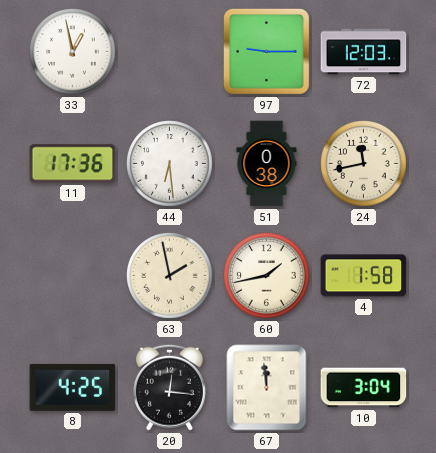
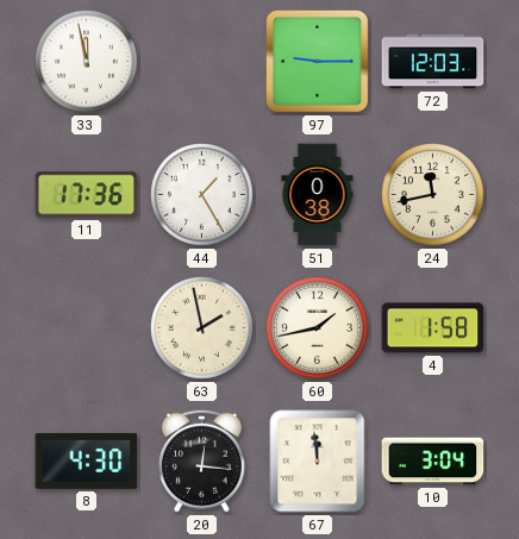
33: 12:58 -> 11:58 (87, 62)
44: 6:29 -> 1:25 (202, 195)
8: 4:25 -> 4:30 (87, 460)
